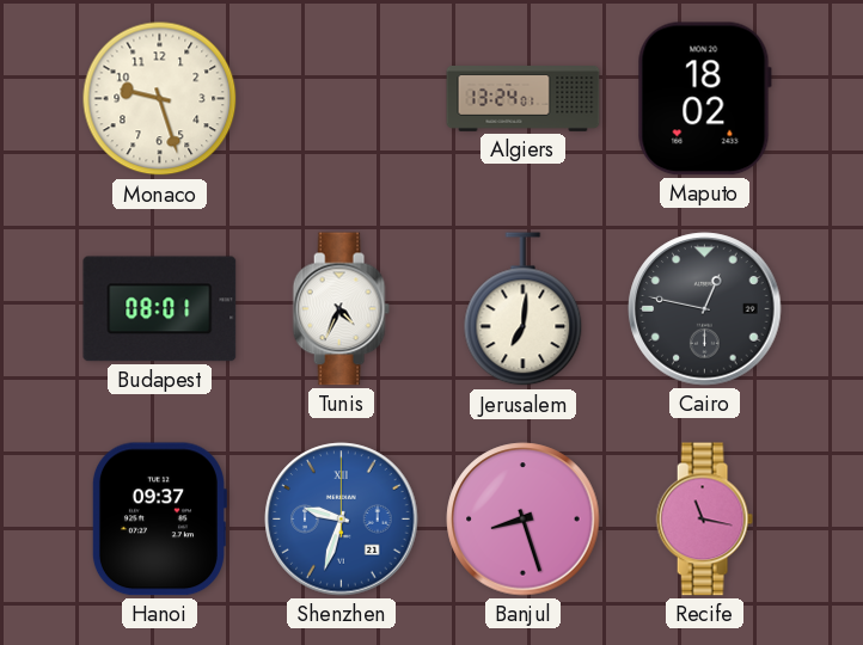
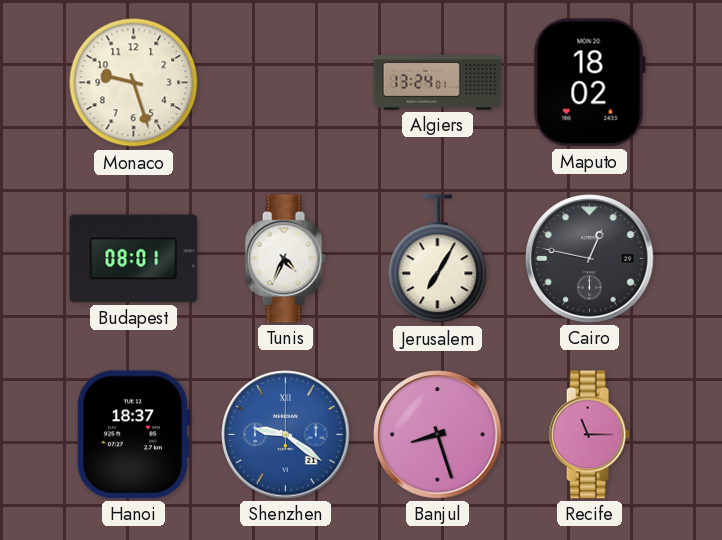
Jerusalem: 7:01 -> 7:05 (438, 259)
Hanoi: 09:37 -> 18:37 (133, 435)
Shenzhen: 9:33 -> 9:21 (286, 435)
Recife: 11:17 -> 11:15 (589, 435)
